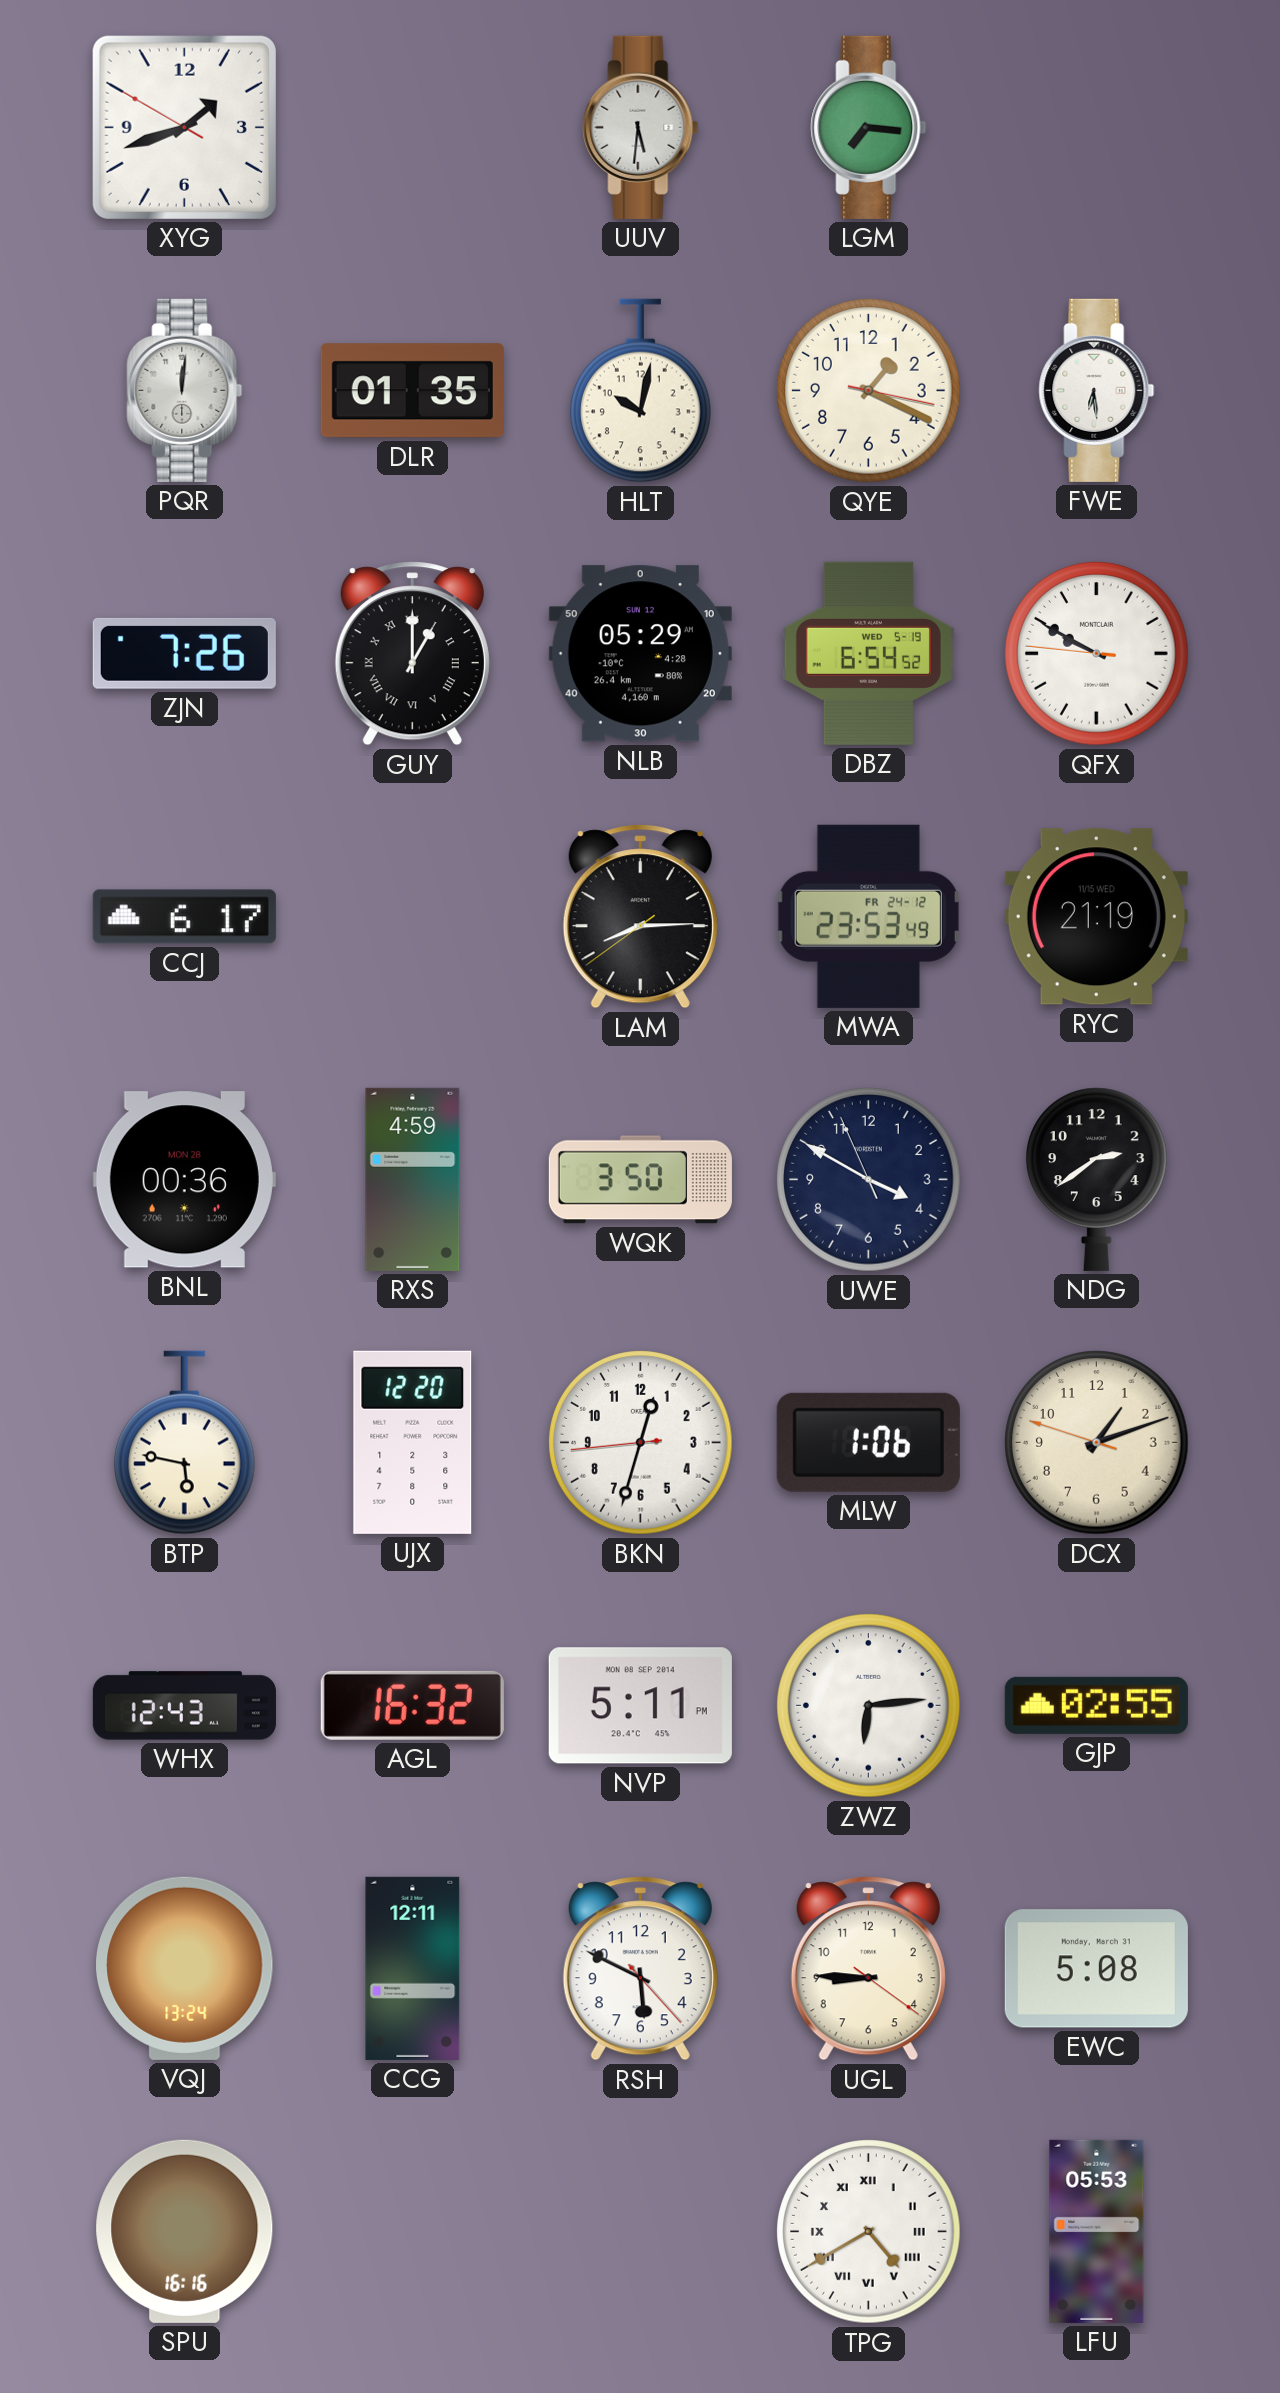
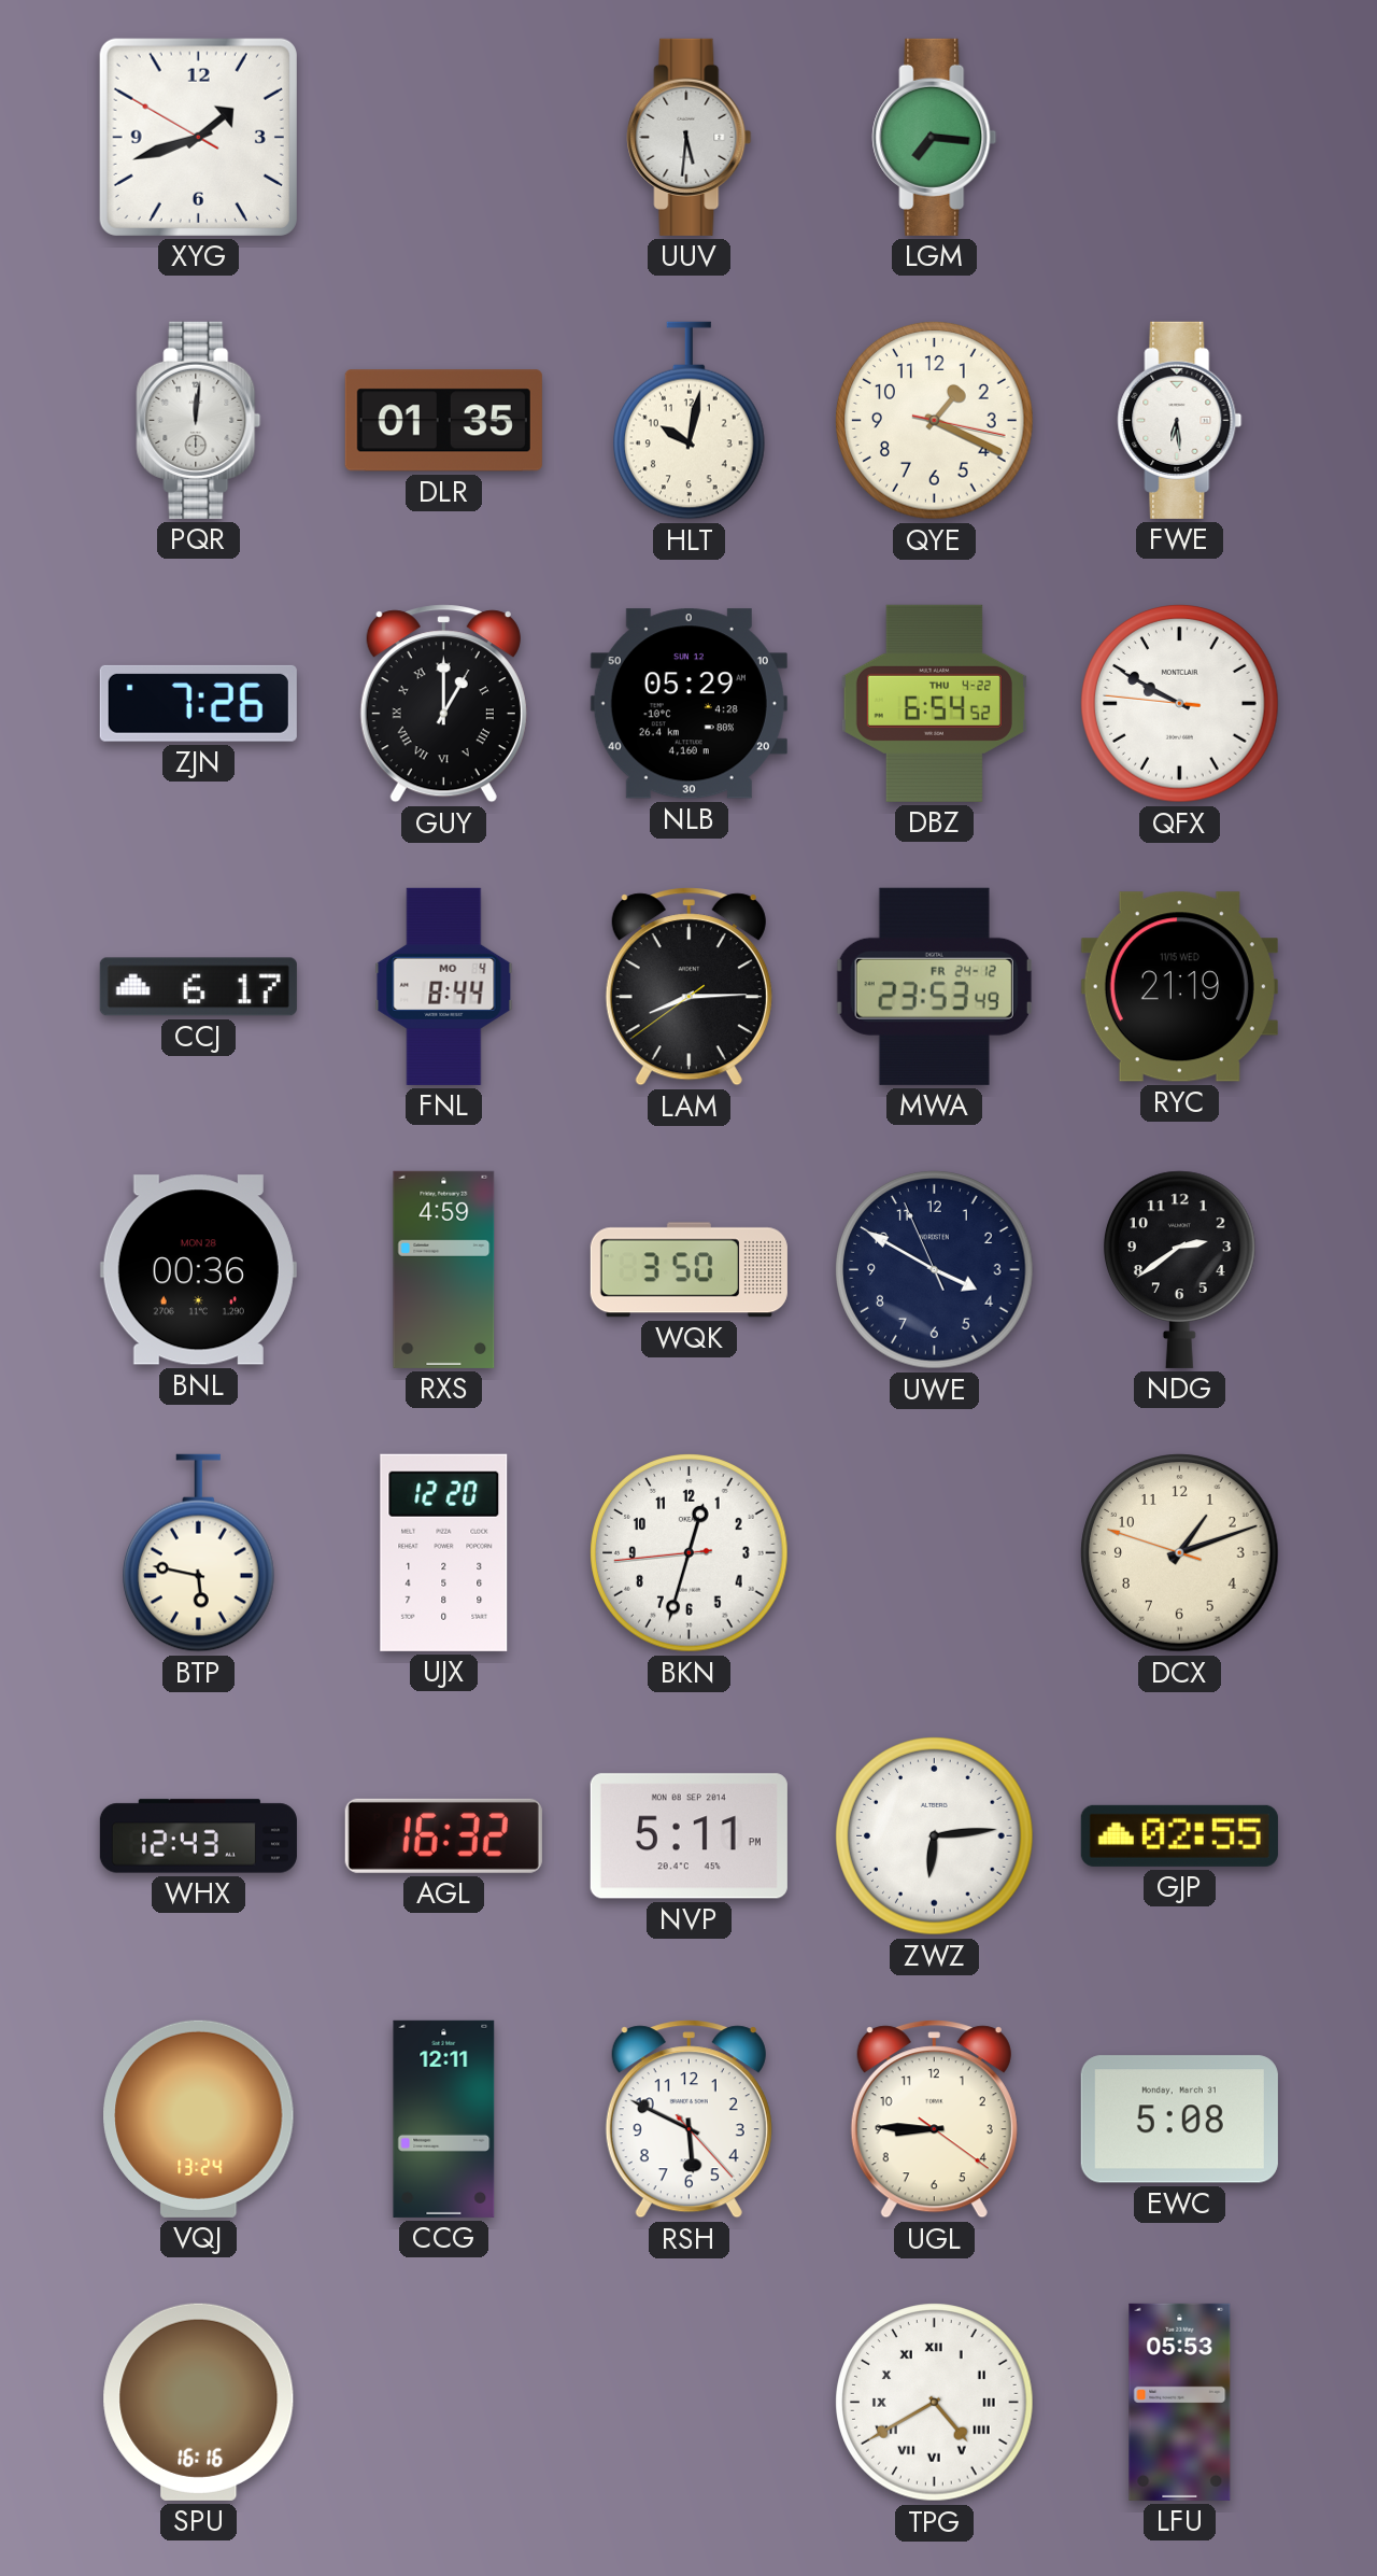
DBZ date: WED 5-19 -> THU 4-22 (934, 703)
FNL: none -> 8:44 (444, 986)
MLW: 1:06 -> none (868, 1442)
